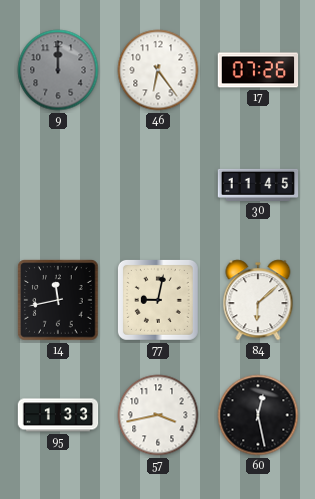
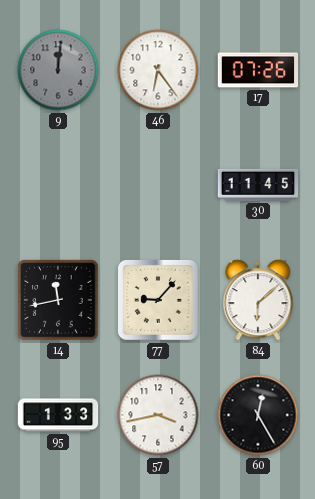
9: 12:00 -> 12:01 (58, 70)
77: 9:02 -> 9:07 (158, 300)
60: 12:28 -> 12:25 (258, 415)
